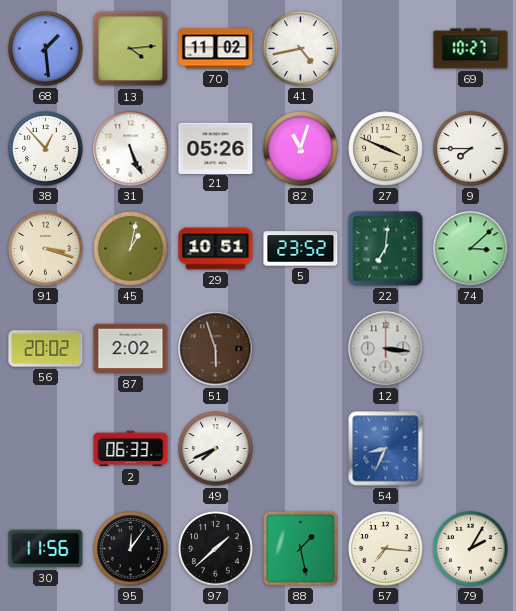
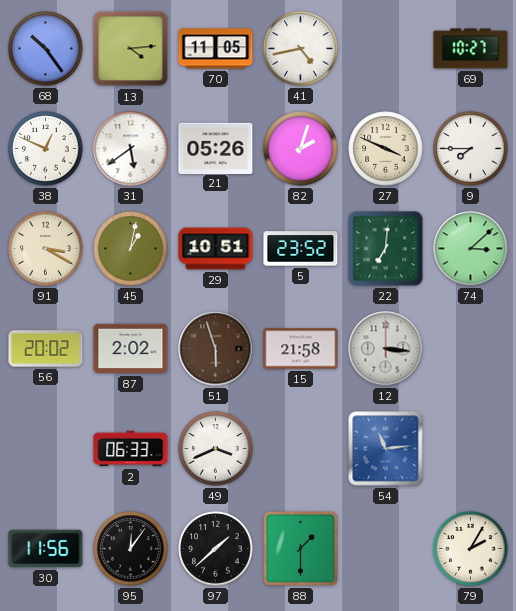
68: 1:29 -> 10:24 (46, 49)
70: 11:02 -> 11:05 (216, 49)
38: 12:53 -> 12:49 (46, 149)
31: 5:26 -> 5:39 (131, 149)
82: 11:03 -> 2:03 (301, 149)
91: 3:18 -> 3:20 (46, 249)
15: none -> 21:58 (301, 349)
49: 7:41 -> 3:41 (216, 449)
54: 8:34 -> 11:14 (386, 449)
88: 1:28 -> 1:30 (301, 549)
57: 7:16 -> none (386, 549)
